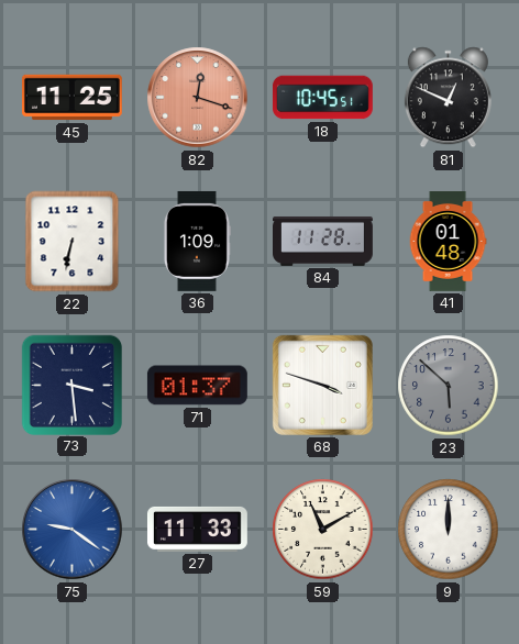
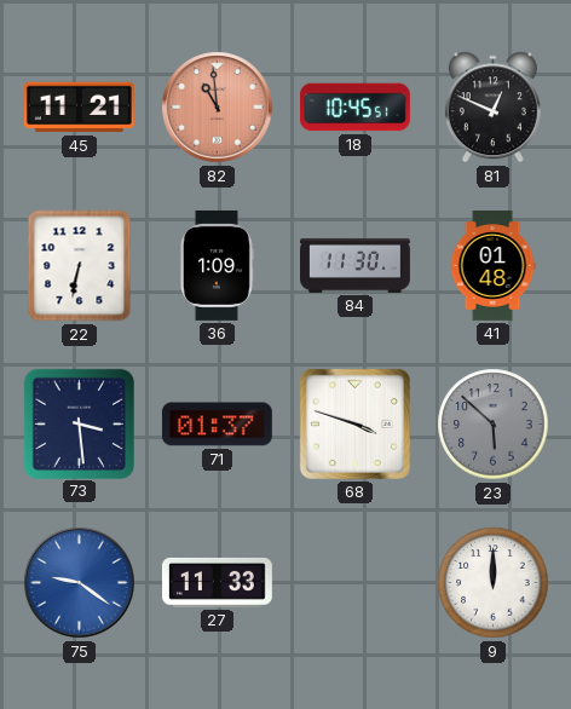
45: 11:25 -> 11:21 (79, 108)
82: 12:18 -> 10:59 (218, 108)
84: 11:28 -> 11:30 (356, 265)
59: 11:10 -> none (323, 530)
